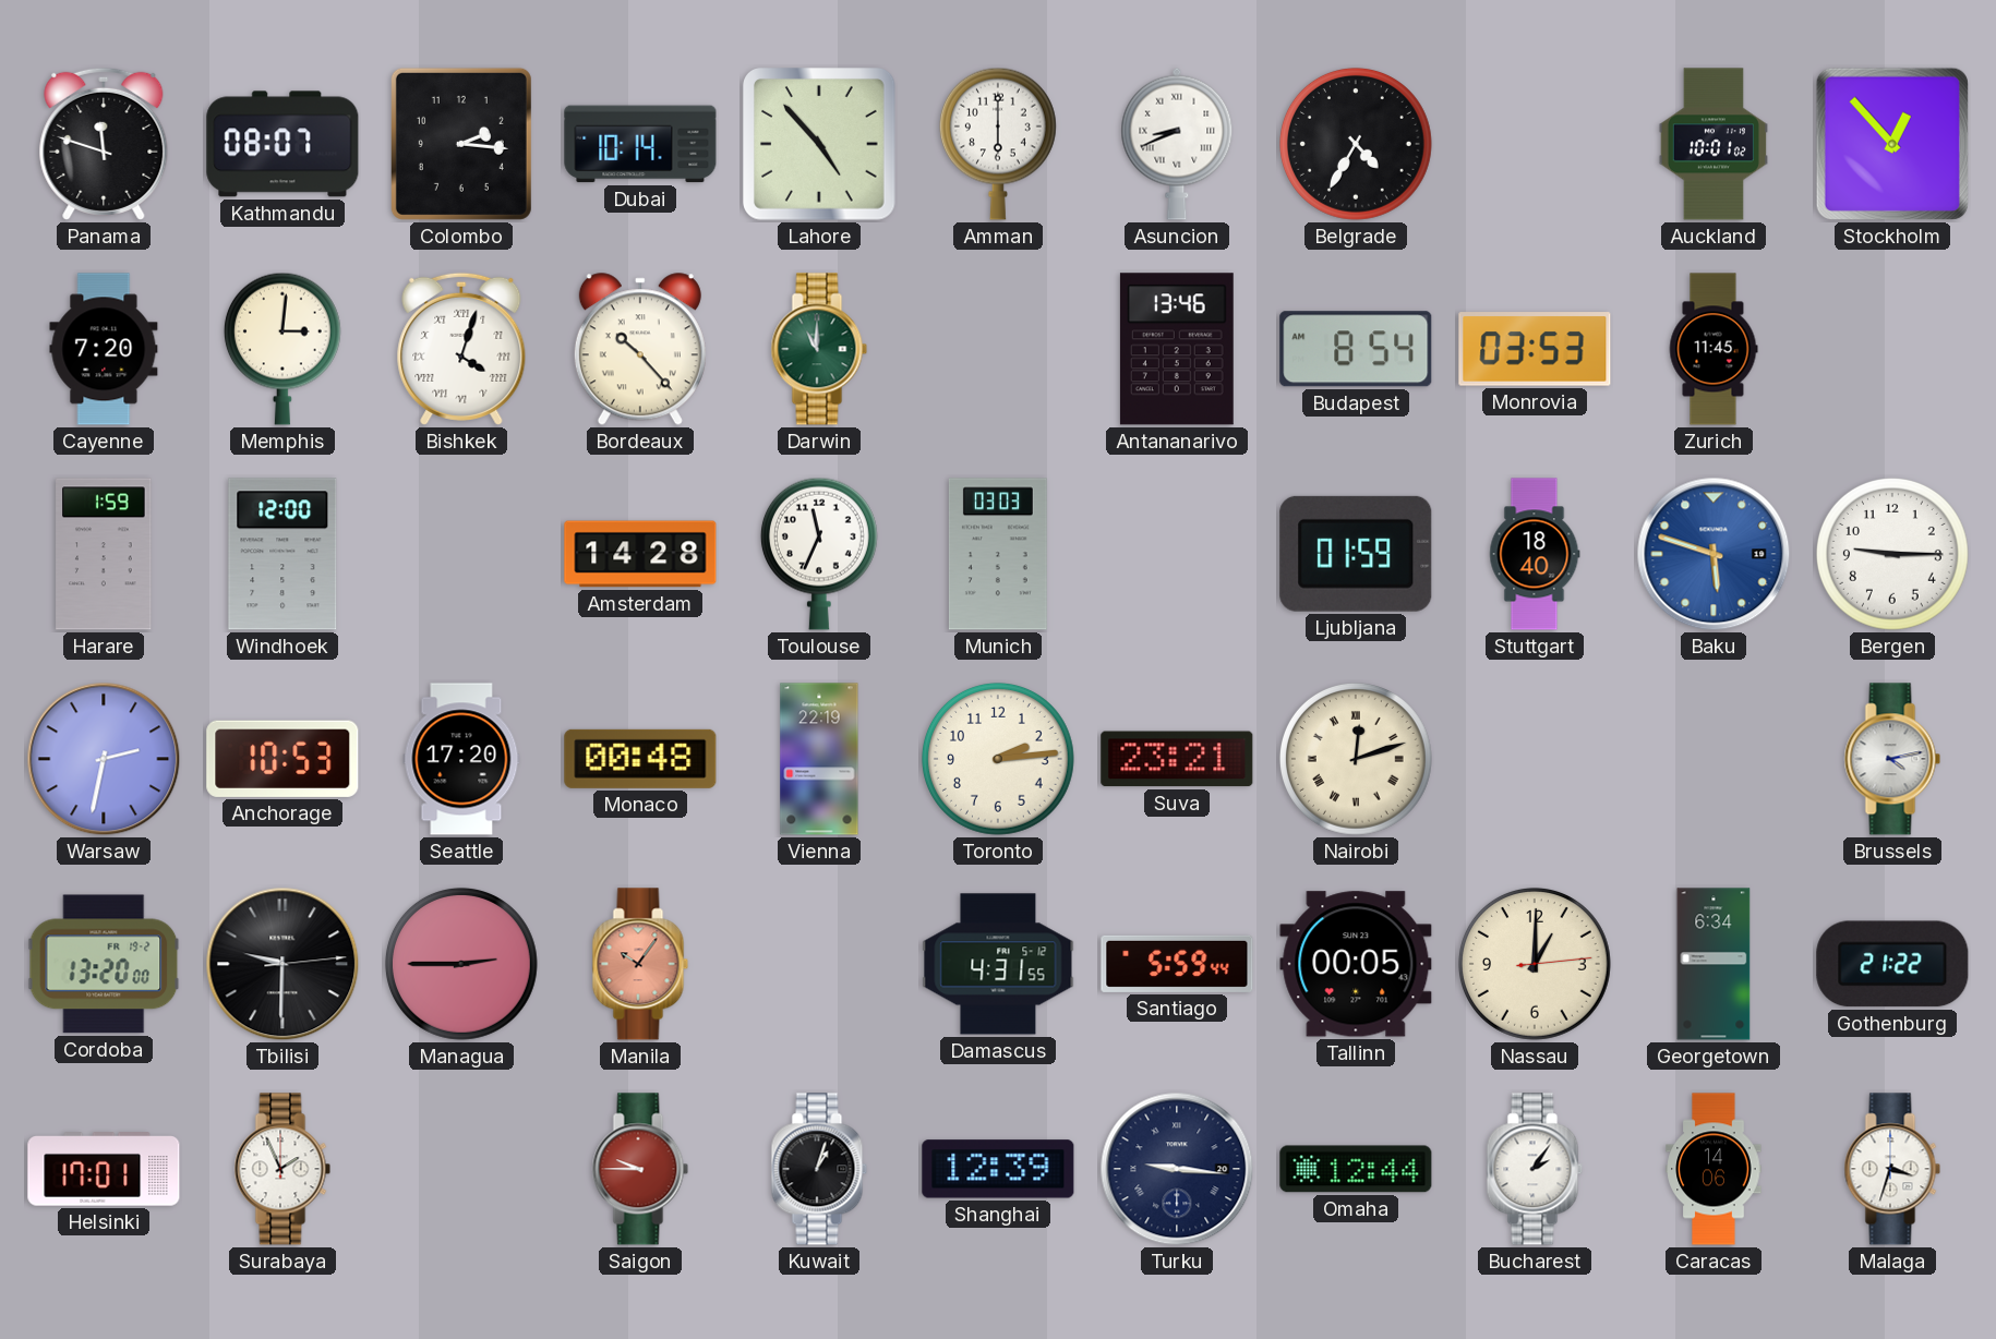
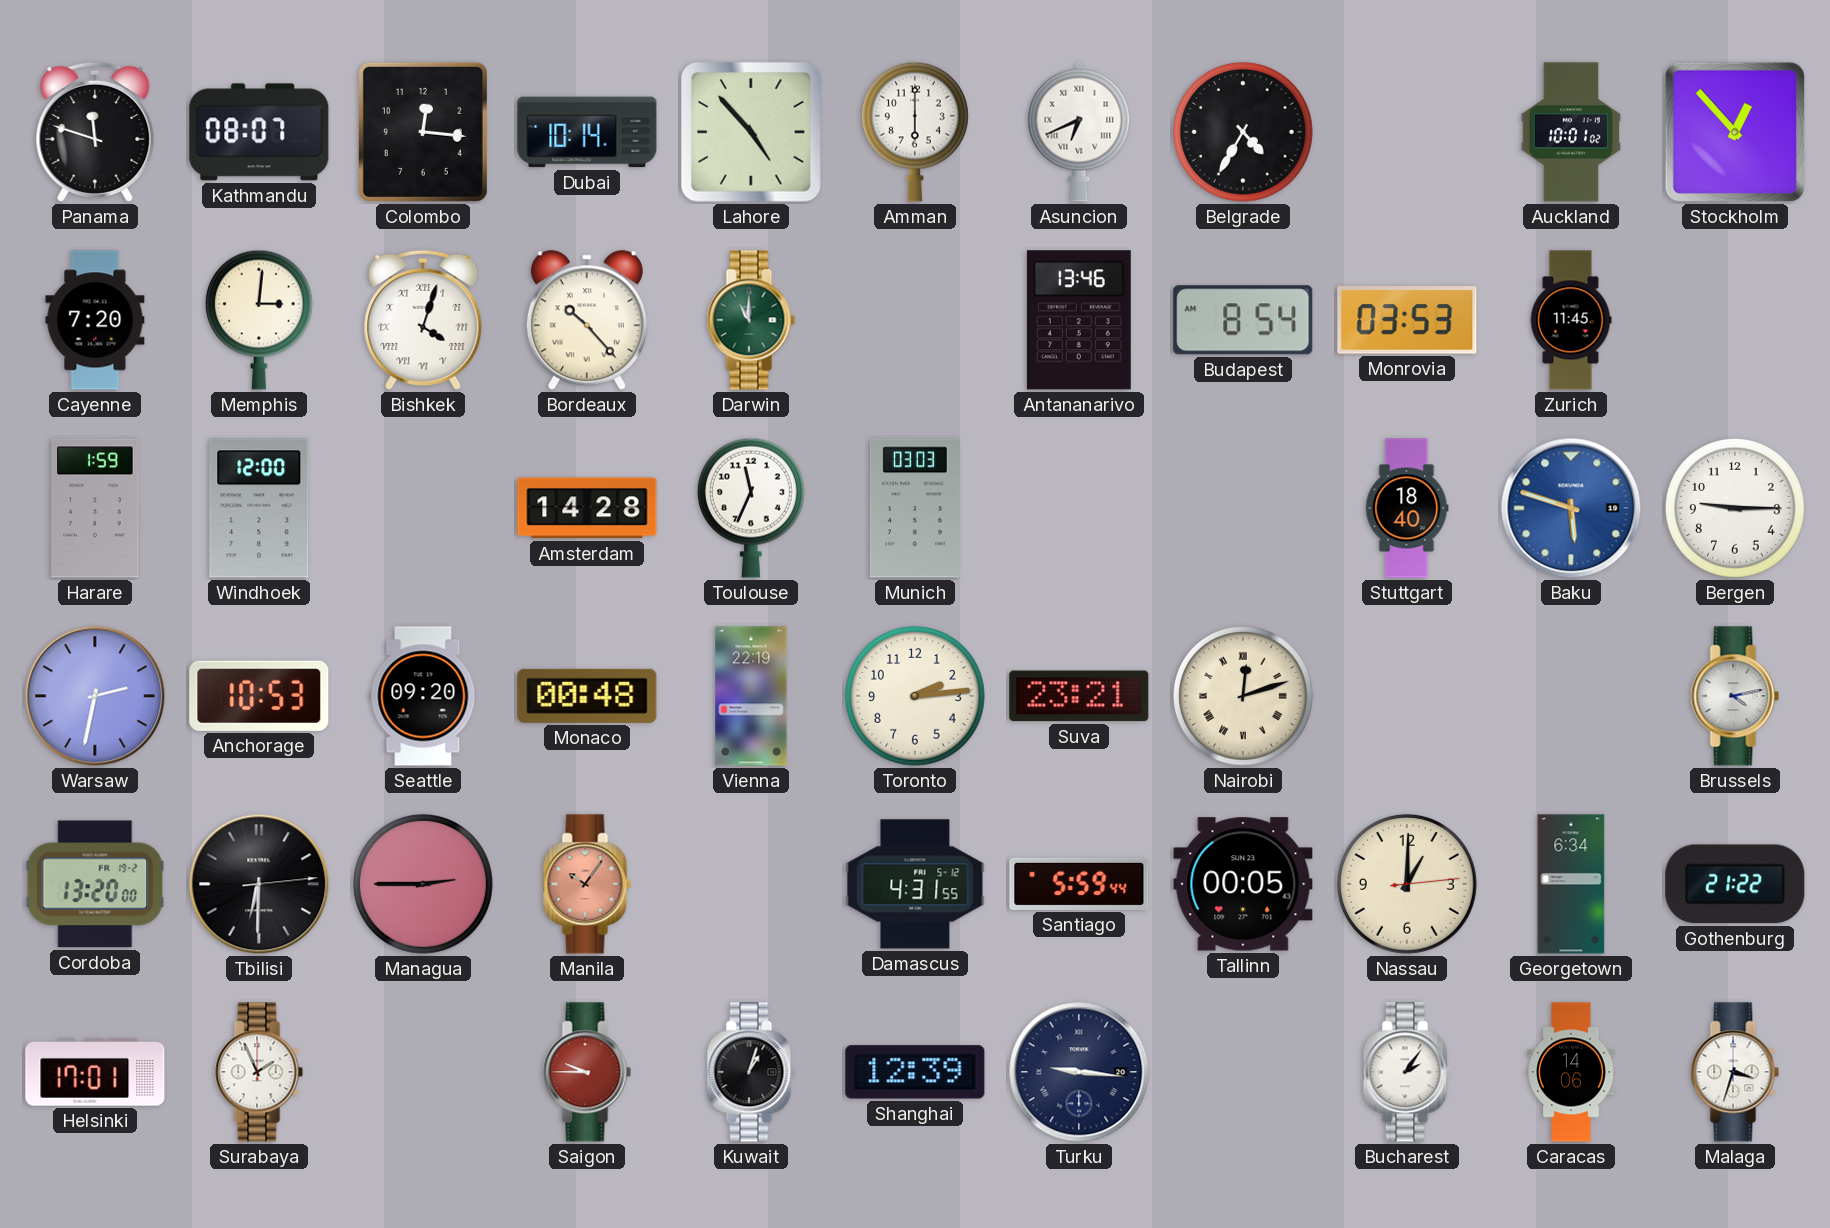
Colombo: 2:16 -> 12:16 (423, 132)
Asuncion: 8:41 -> 6:41 (1079, 132)
Ljubljana: 01:59 -> none (1356, 554)
Seattle: 17:20 -> 09:20 (423, 696)
Tbilisi: 9:30 -> 6:30 (259, 884)
Omaha: 12:44 -> none (1356, 1169)
